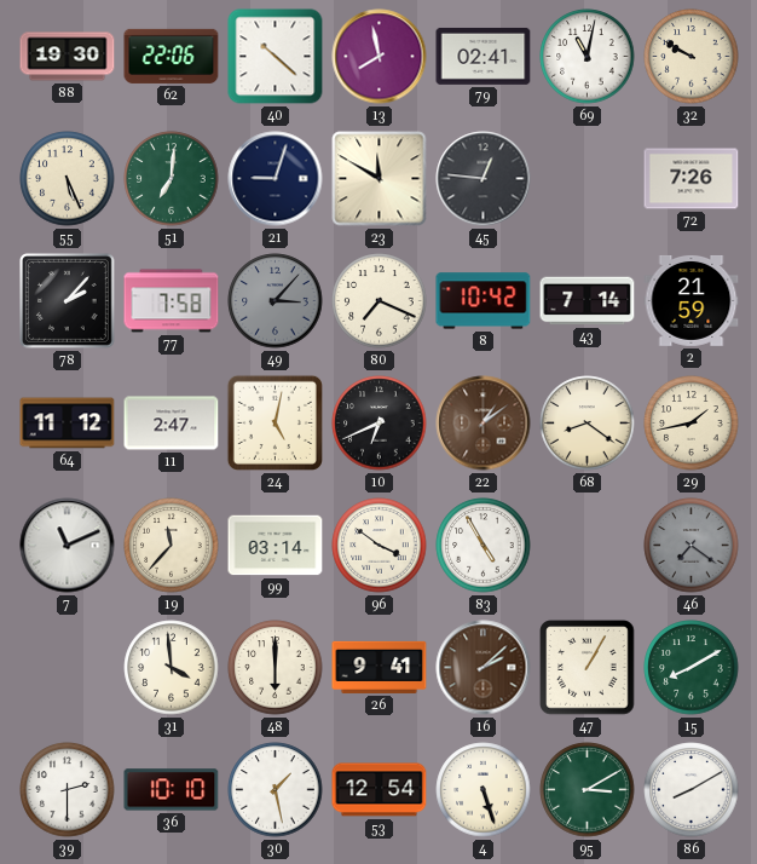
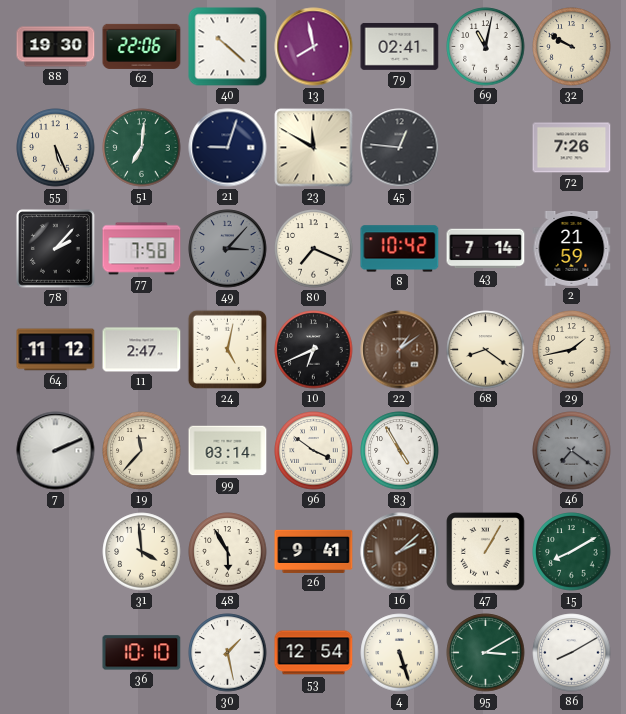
7: 11:11 -> 2:11 (56, 451)
48: 6:00 -> 5:55 (228, 552)
39: 2:30 -> none (68, 790)
